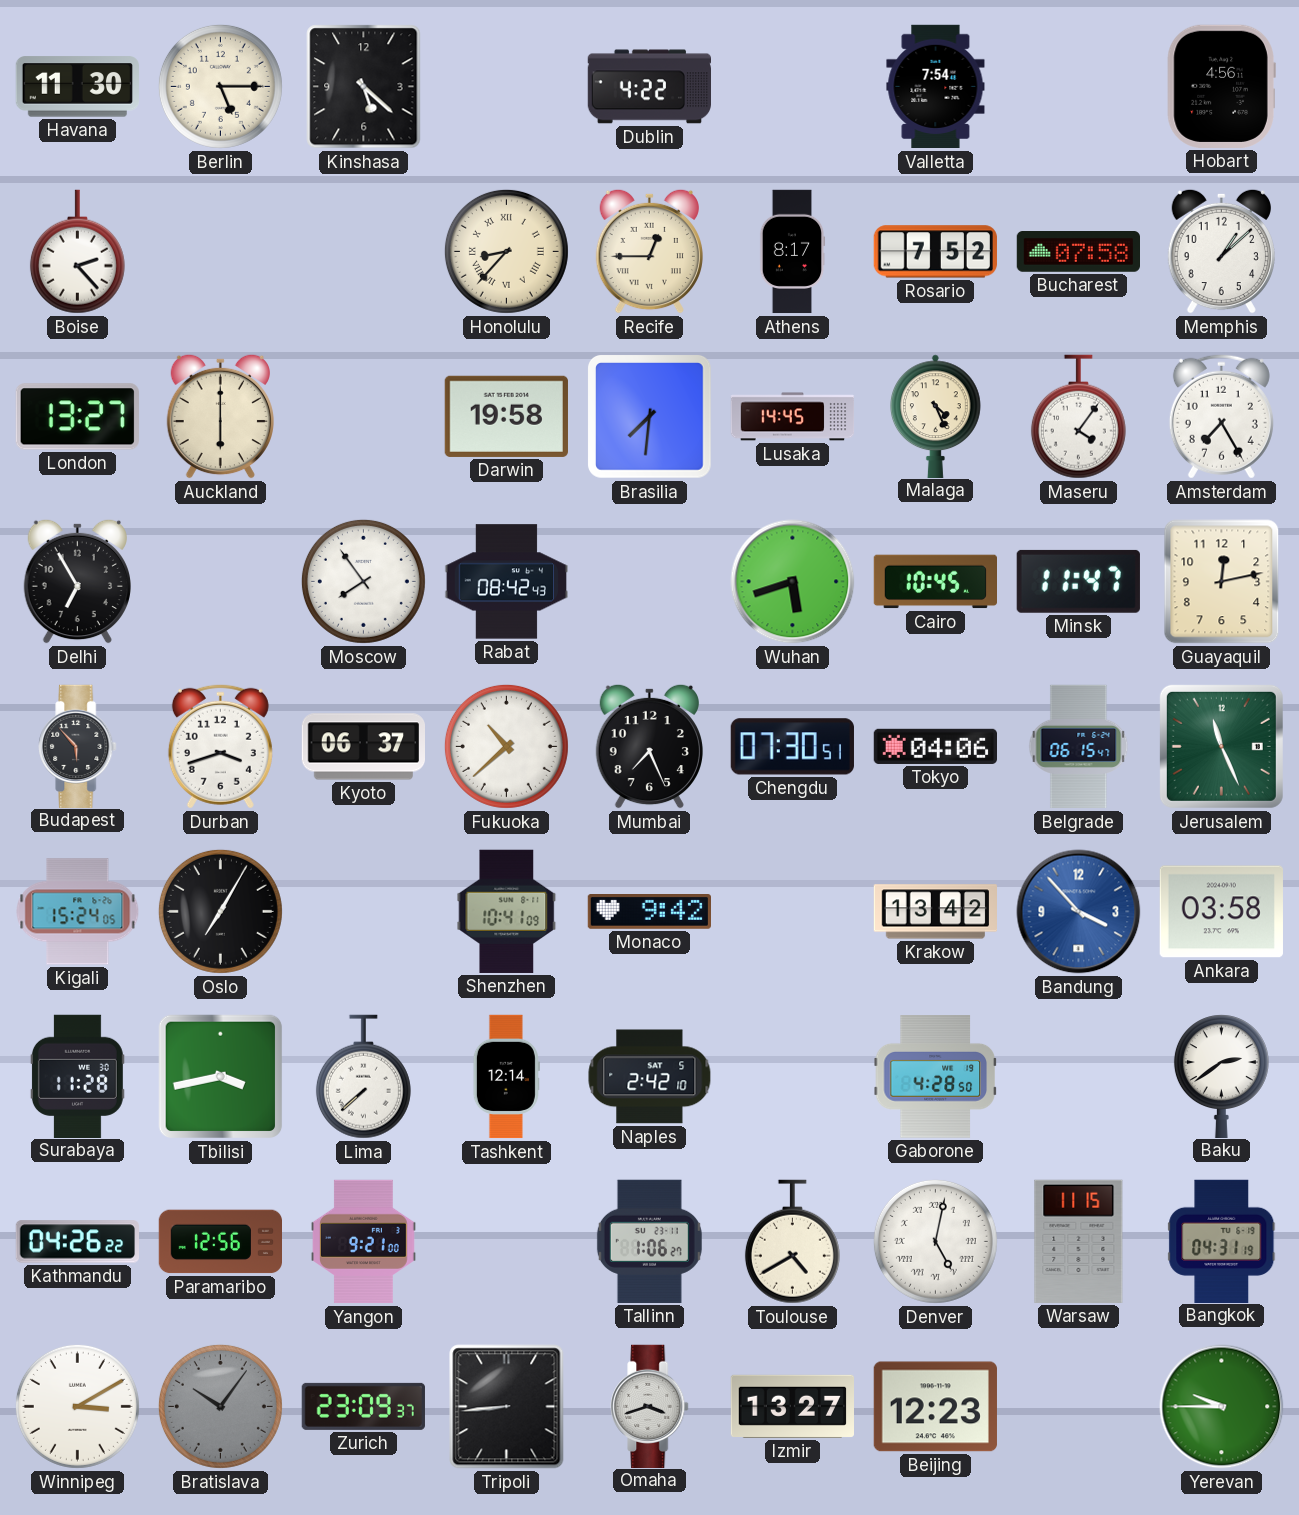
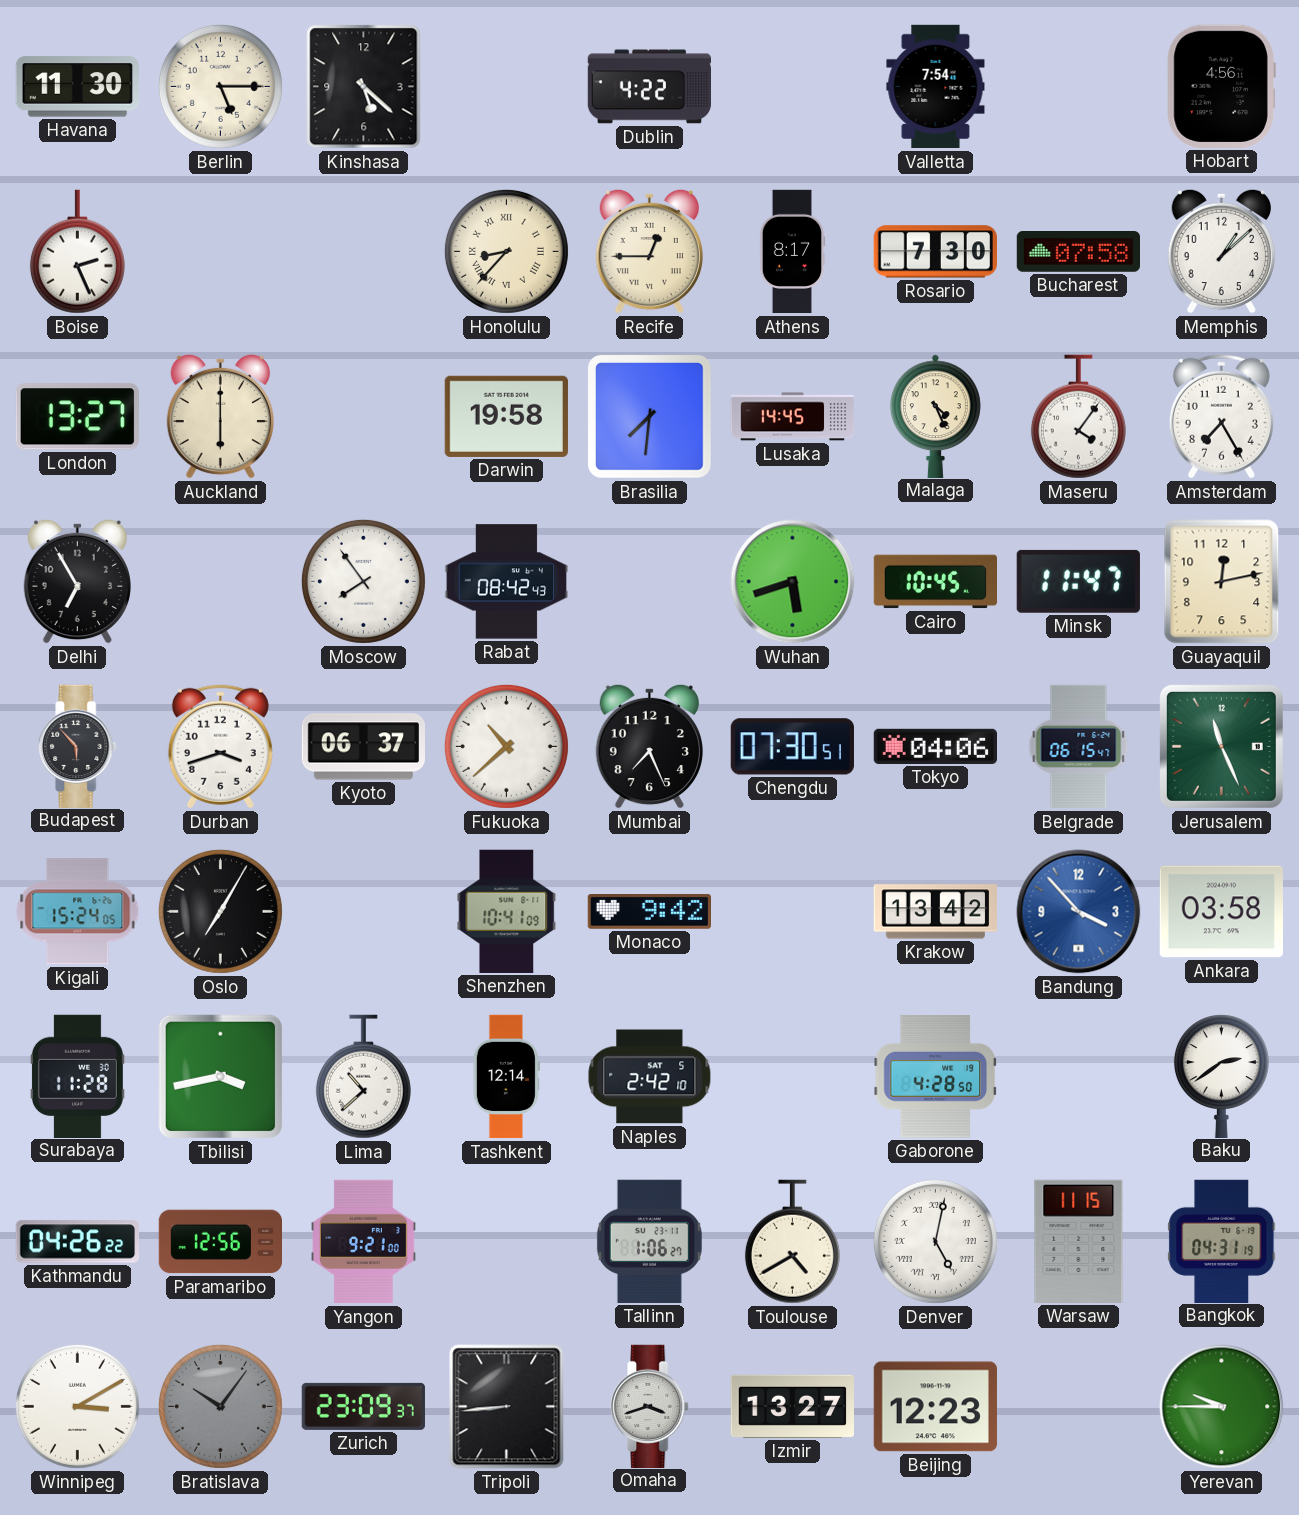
Boise: 2:23 -> 2:26 (77, 252)
Rosario: 7:52 -> 7:30 (935, 252)
Lima: 7:38 -> 10:38 (363, 1077)
